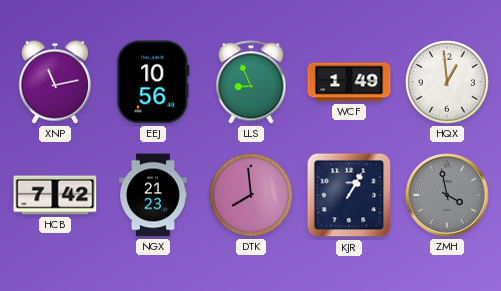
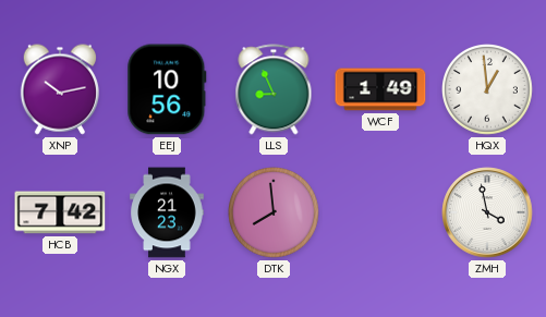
XNP: 11:13 -> 10:13 (59, 89)
KJR: 1:05 -> none (349, 195)
ZMH dial: grey -> white (487, 212)
